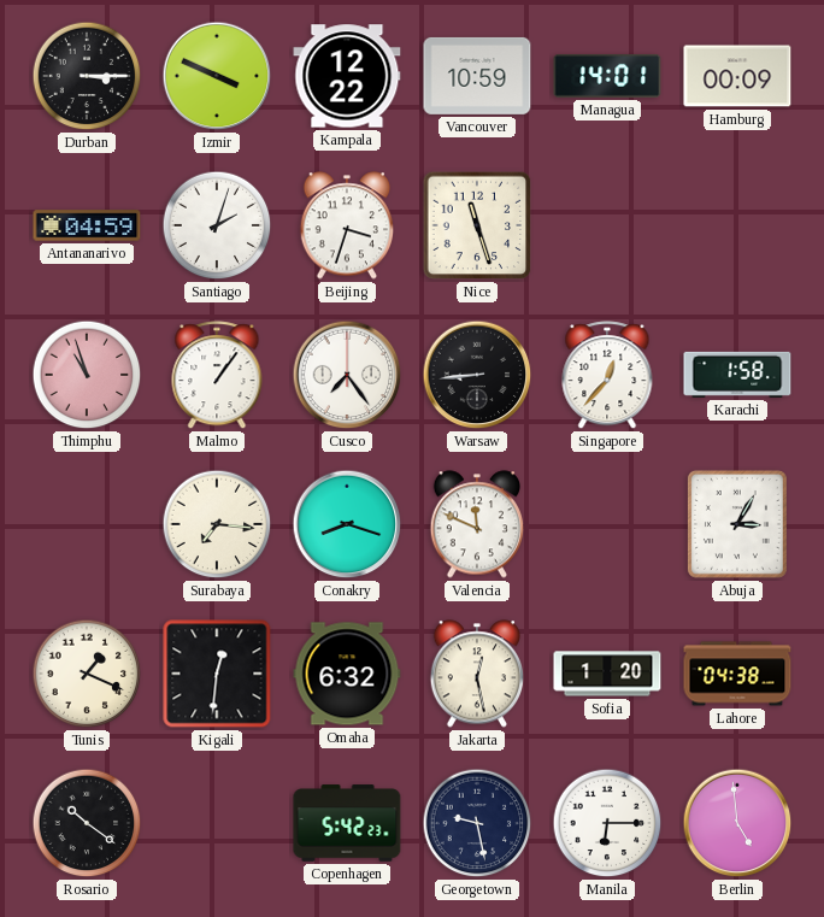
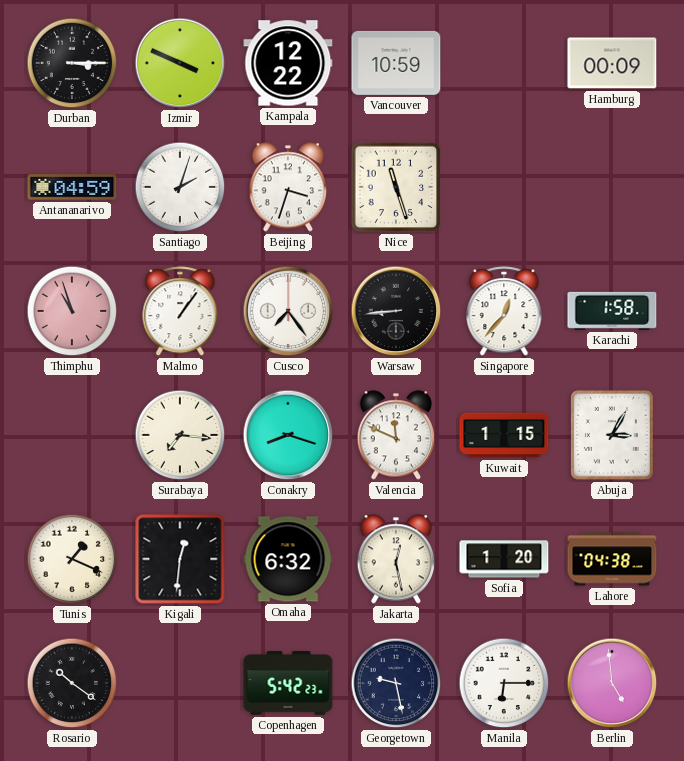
Managua: 14:01 -> none (607, 76)
Kuwait: none -> 1:15 (504, 435)
